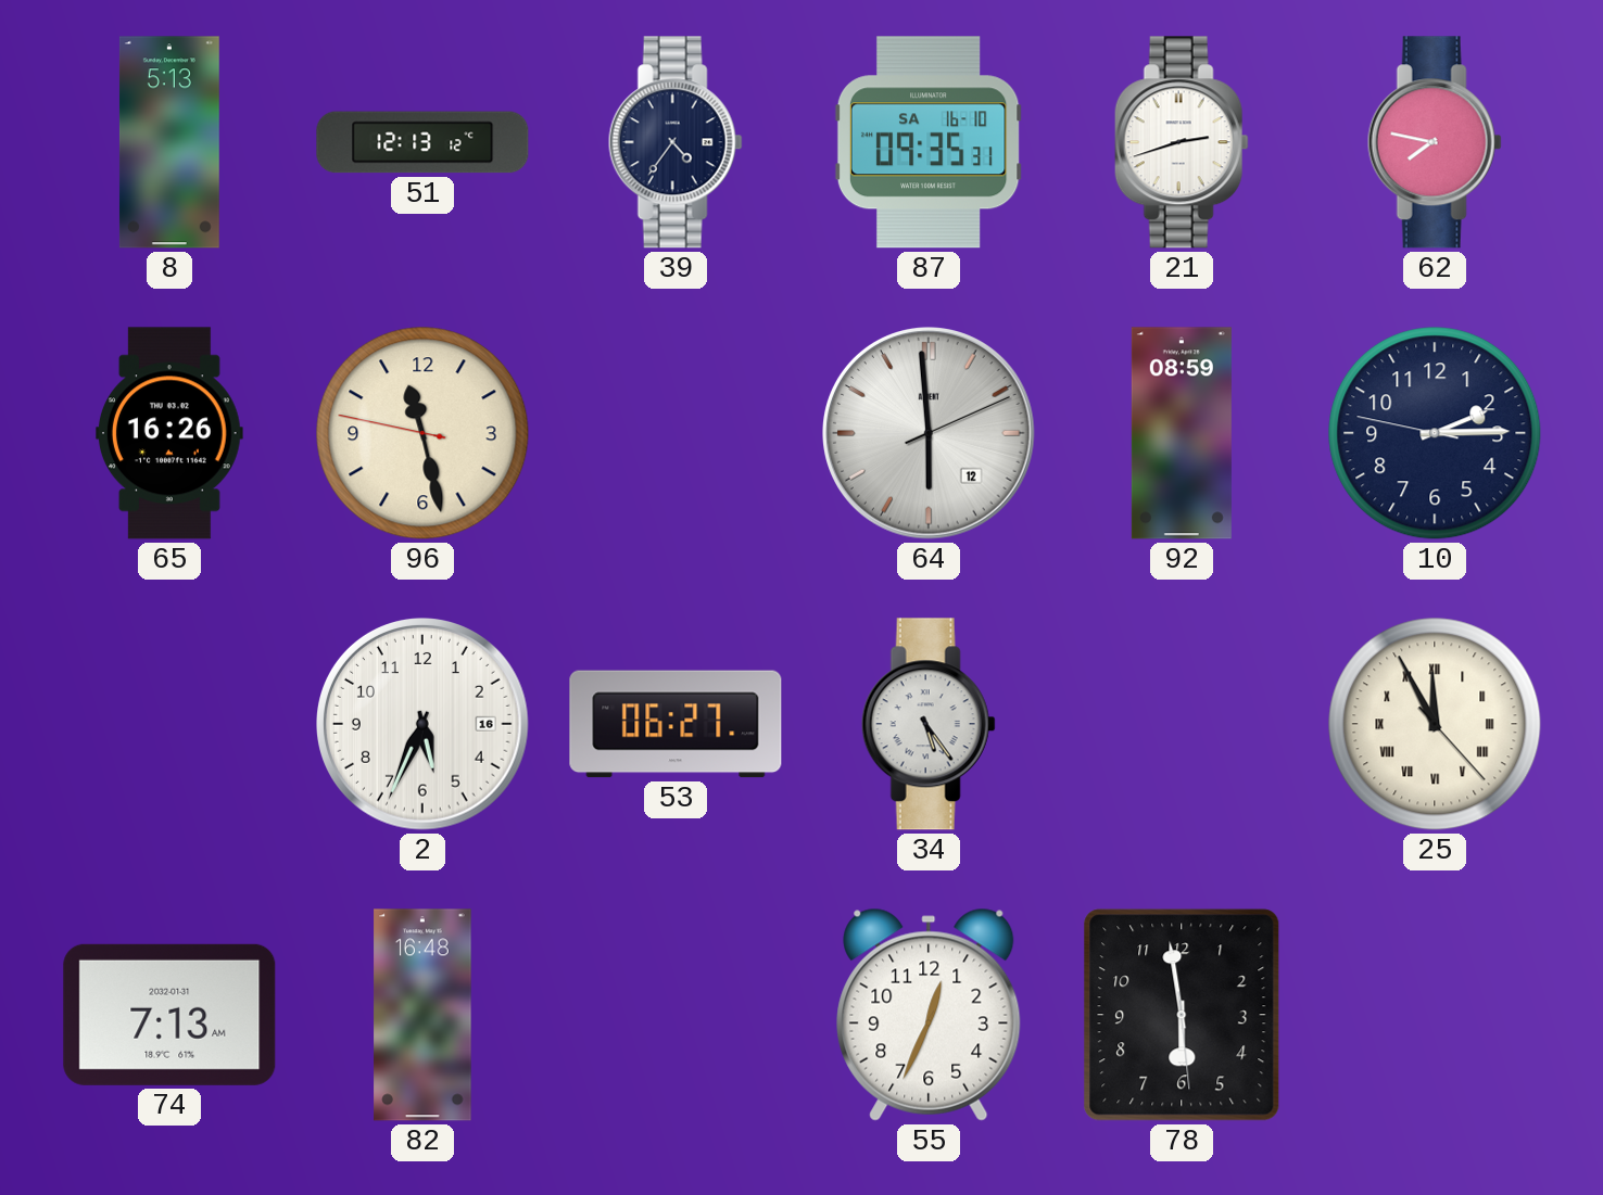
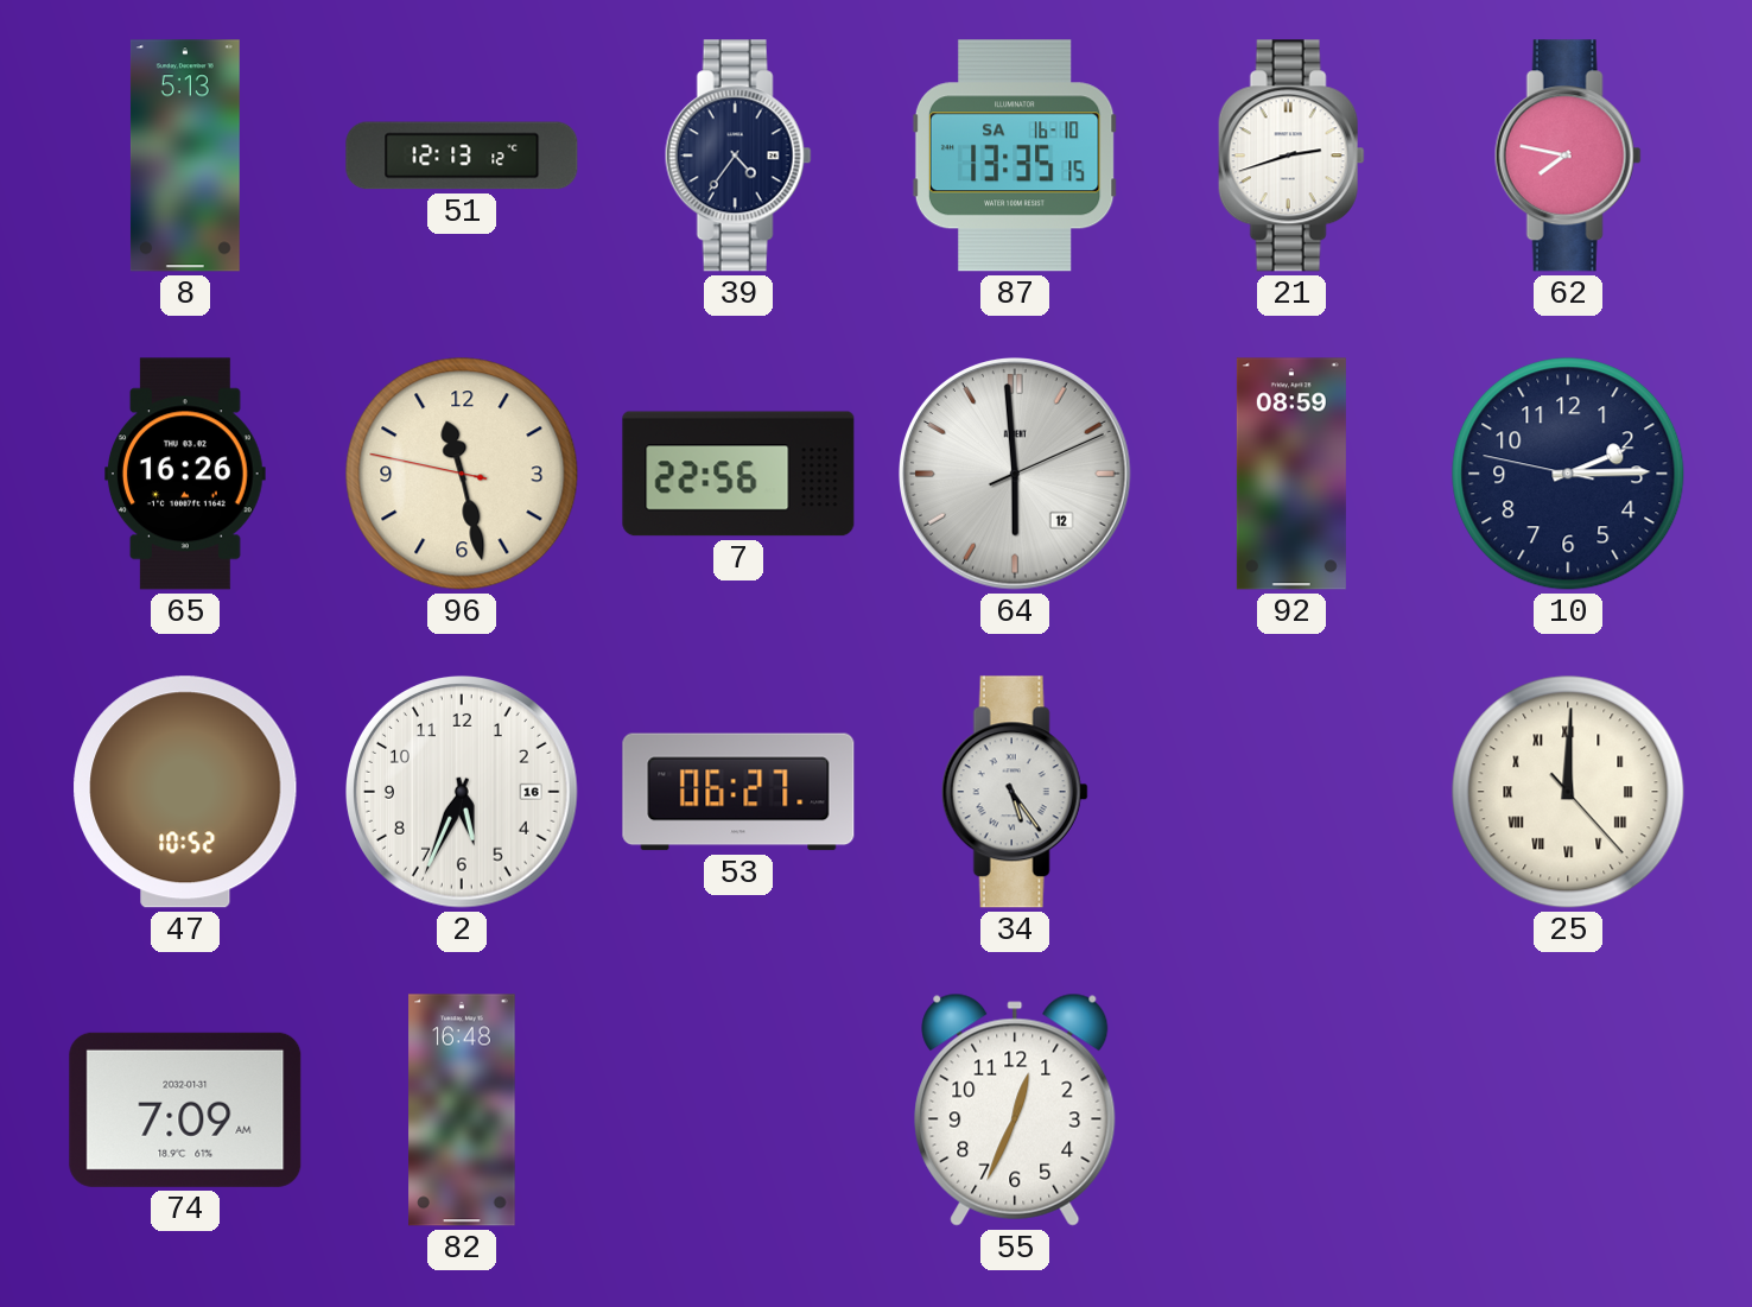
87: 09:35 -> 13:35 (1015, 156)
7: none -> 22:56 (738, 474)
47: none -> 10:52 (185, 792)
25: 11:55 -> 12:00 (1568, 792)
74: 7:13 -> 7:09 (185, 1110)
78: 5:58 -> none (1182, 1015)
